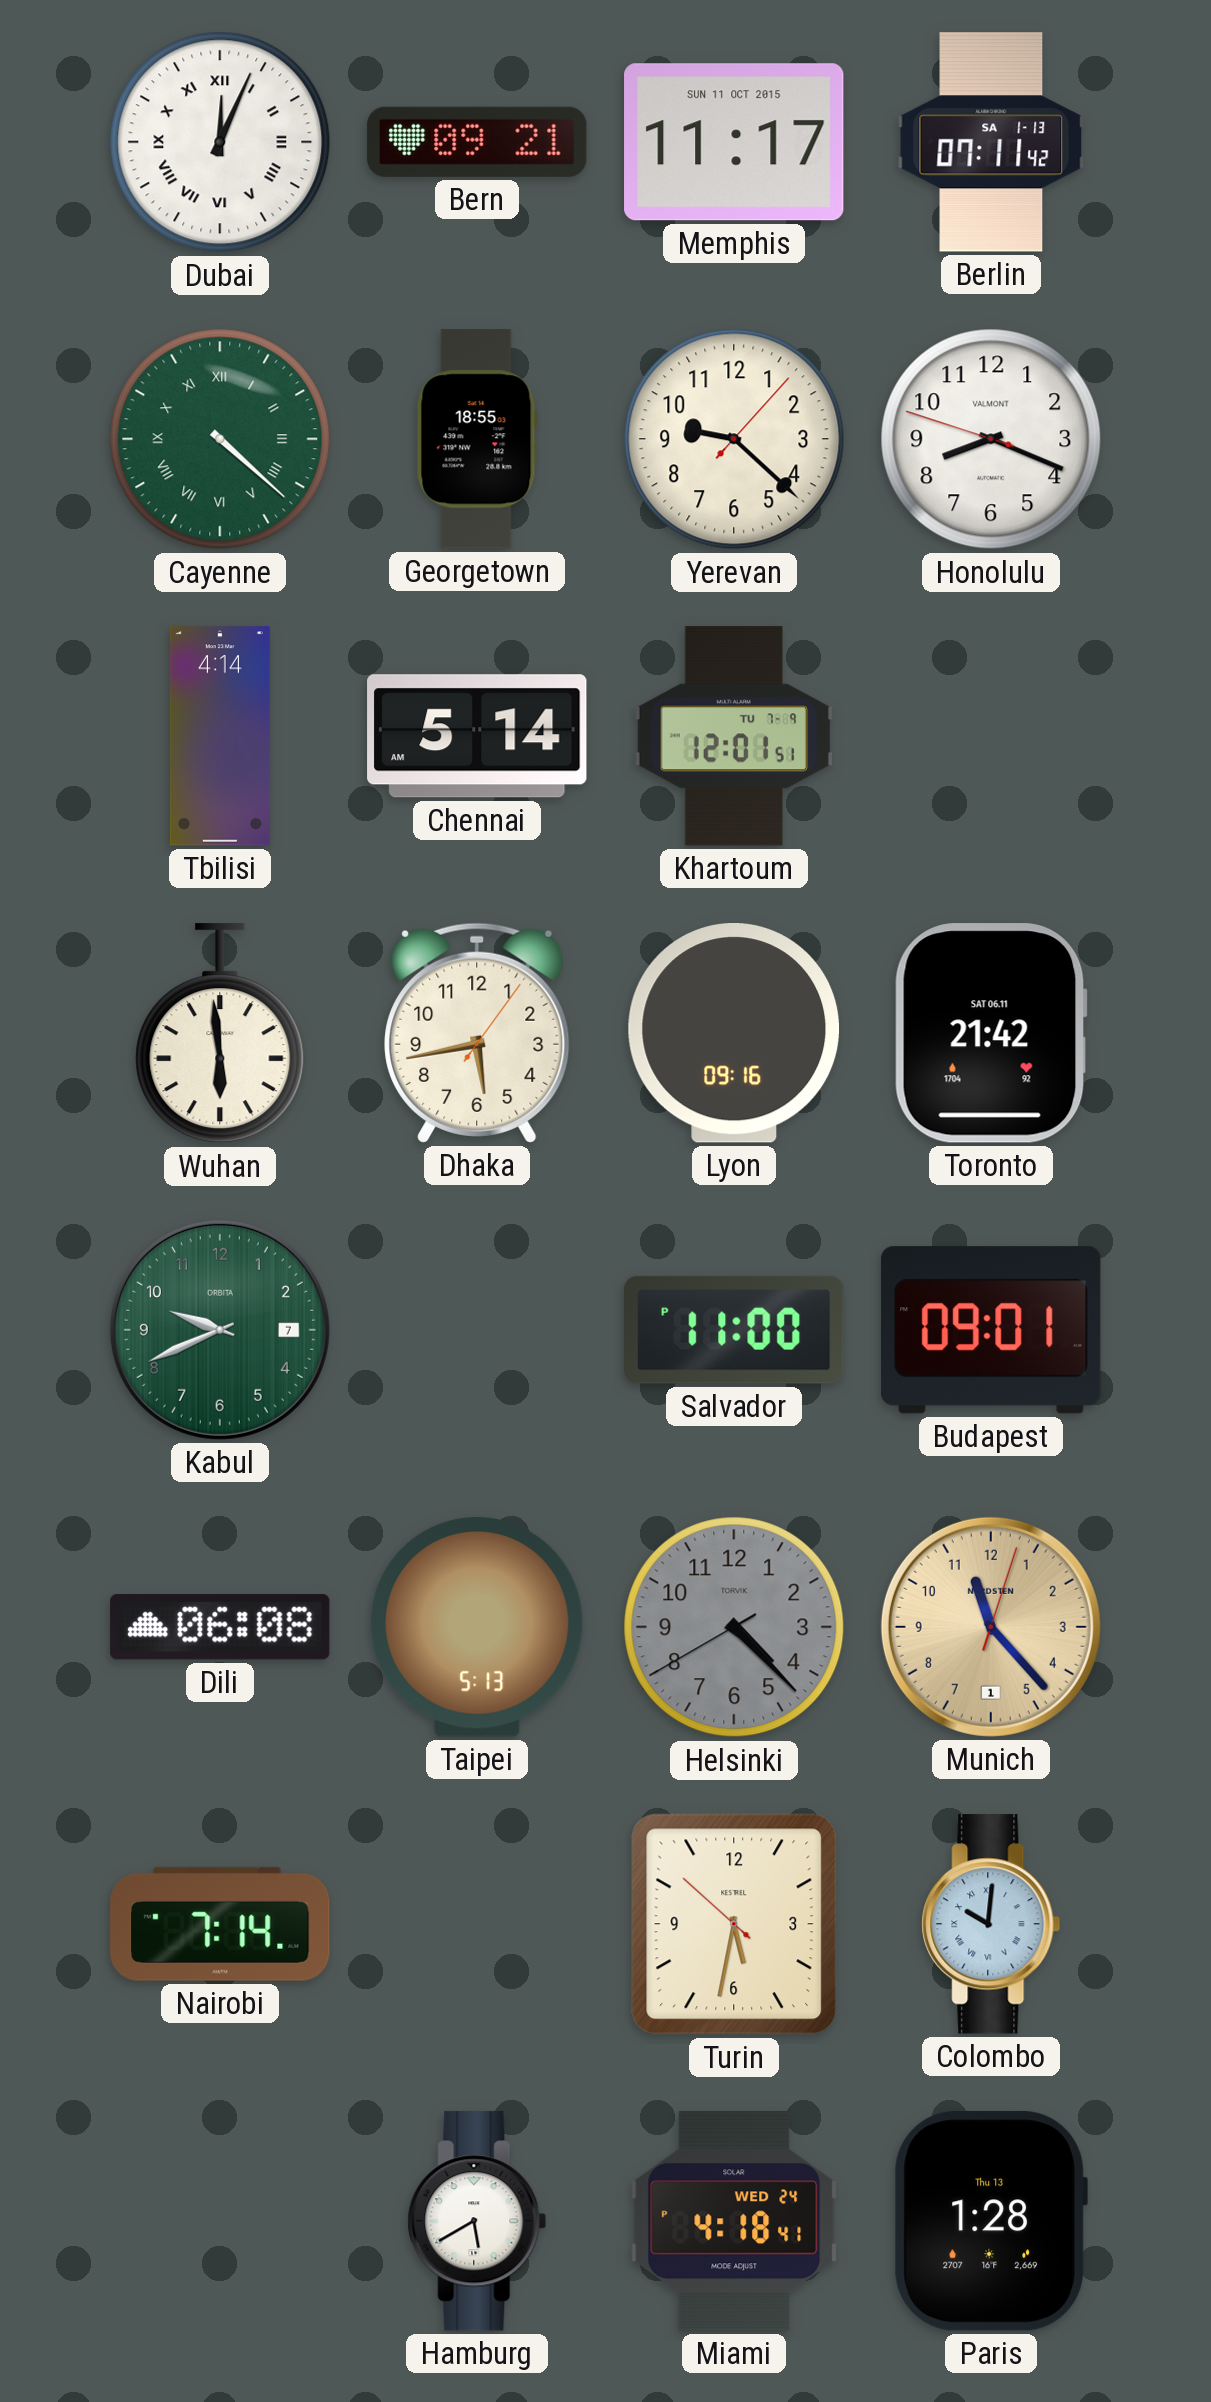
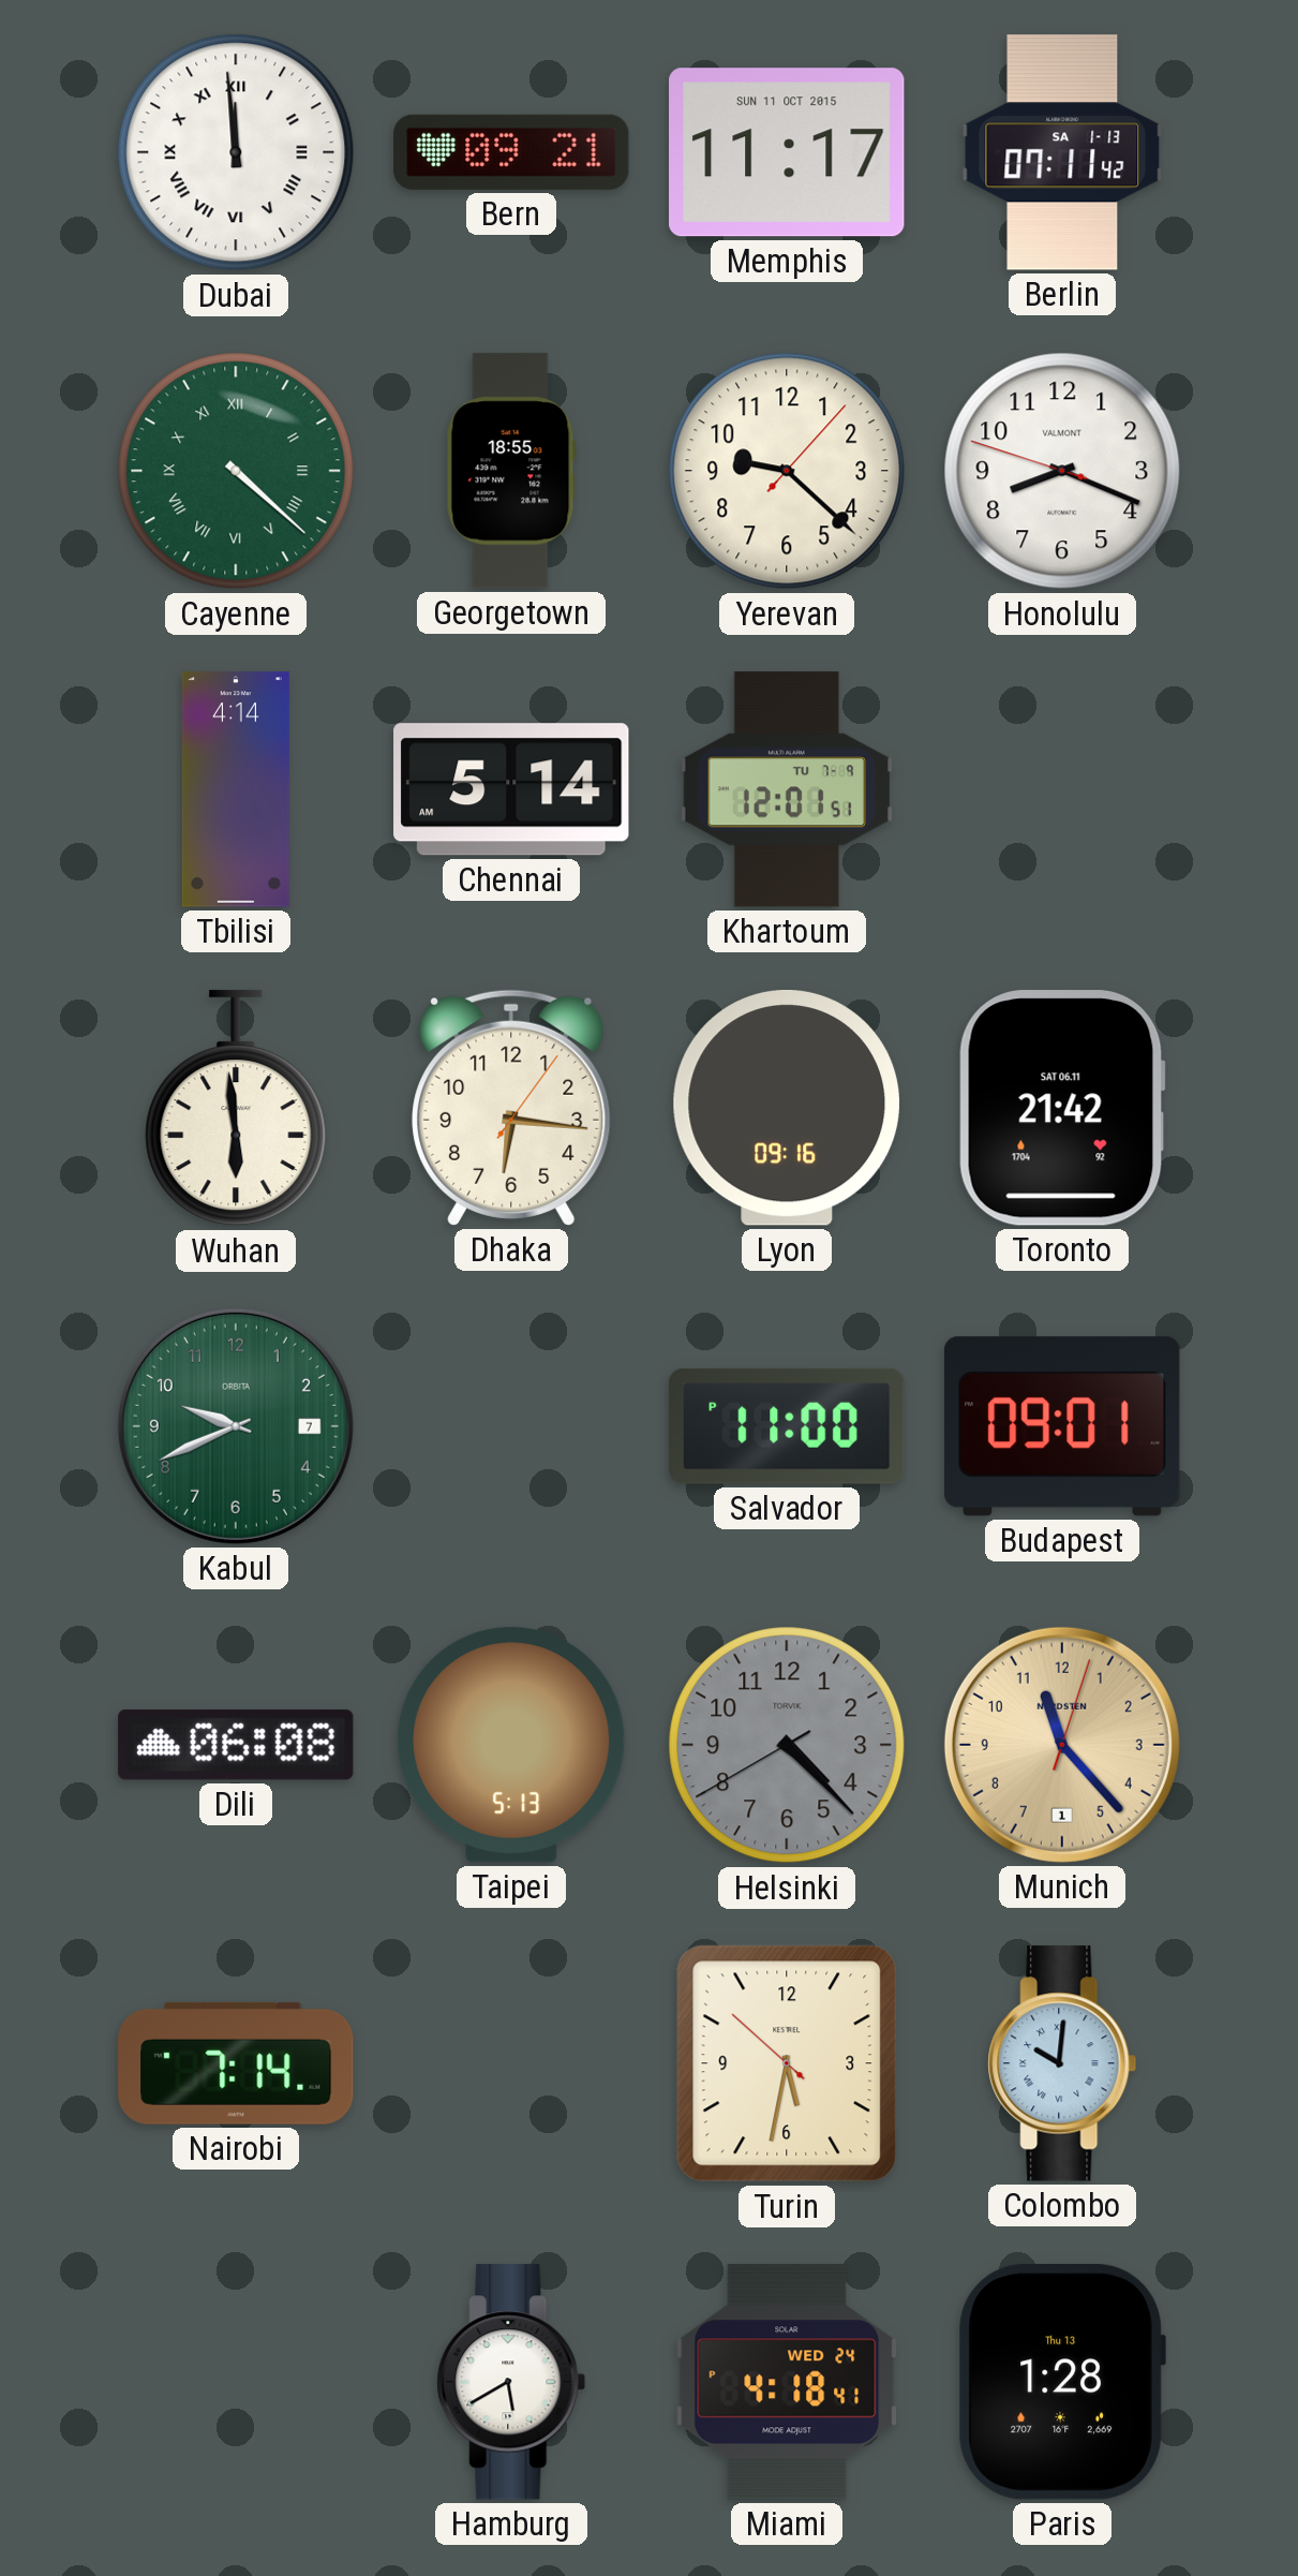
Dubai: 12:04 -> 11:59 (236, 152)
Dhaka: 5:43 -> 6:16 (511, 1108)
